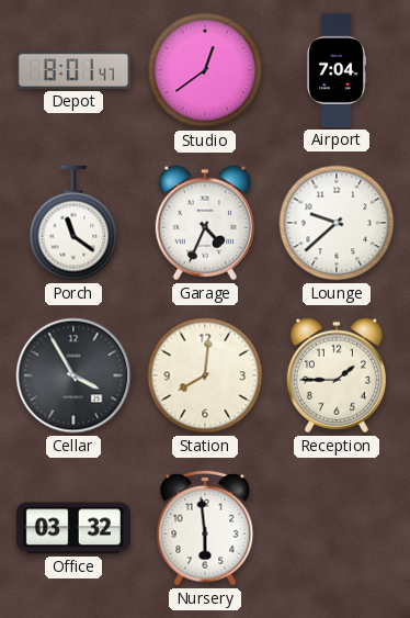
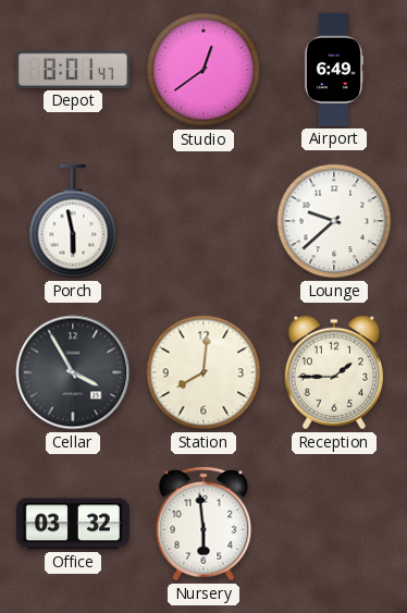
Airport: 7:04 -> 6:49 (333, 70)
Porch: 11:21 -> 5:58 (73, 221)
Garage: 4:34 -> none (205, 223)
